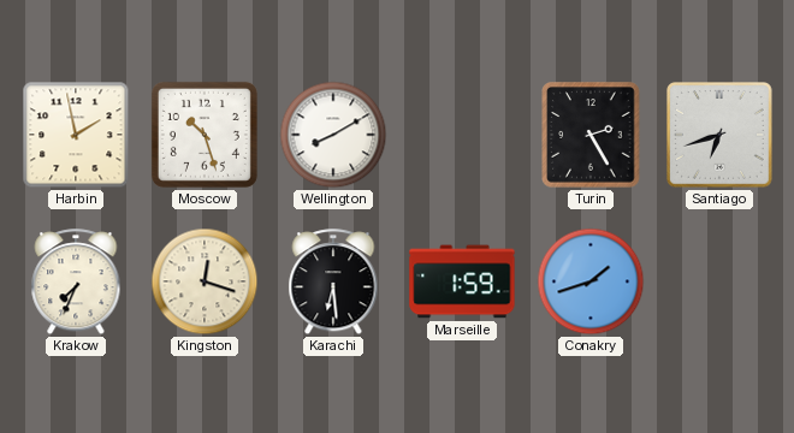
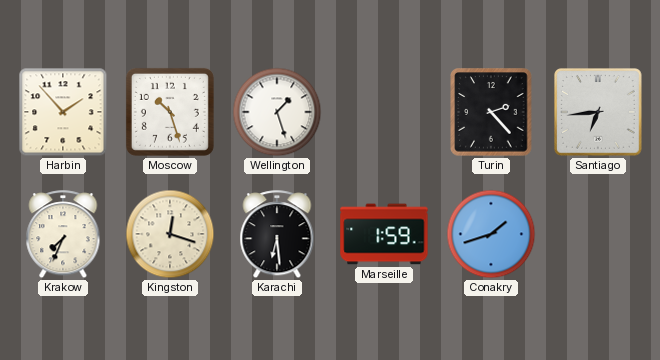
Harbin: 1:58 -> 1:53 (63, 112)
Wellington: 8:10 -> 1:27 (277, 112)
Turin: 2:25 -> 2:23 (491, 112)
Santiago: 6:42 -> 6:44 (599, 113)
